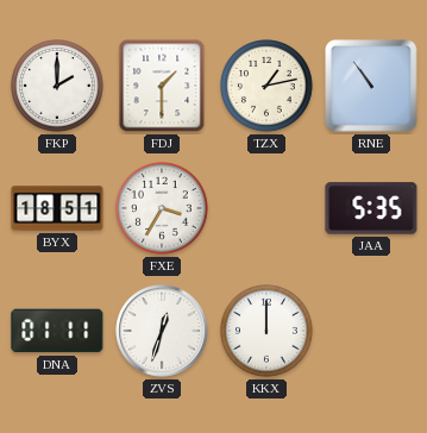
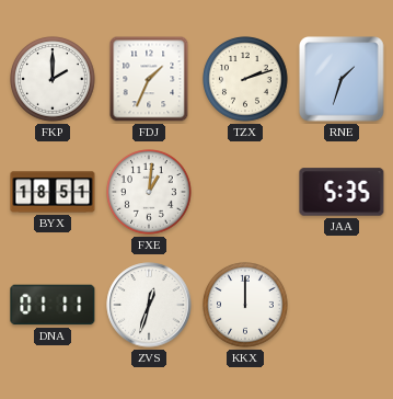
FDJ: 1:30 -> 1:34 (149, 79)
TZX: 1:13 -> 2:12 (246, 80)
RNE: 10:54 -> 1:33 (342, 79)
FXE: 3:35 -> 1:01 (150, 193)
